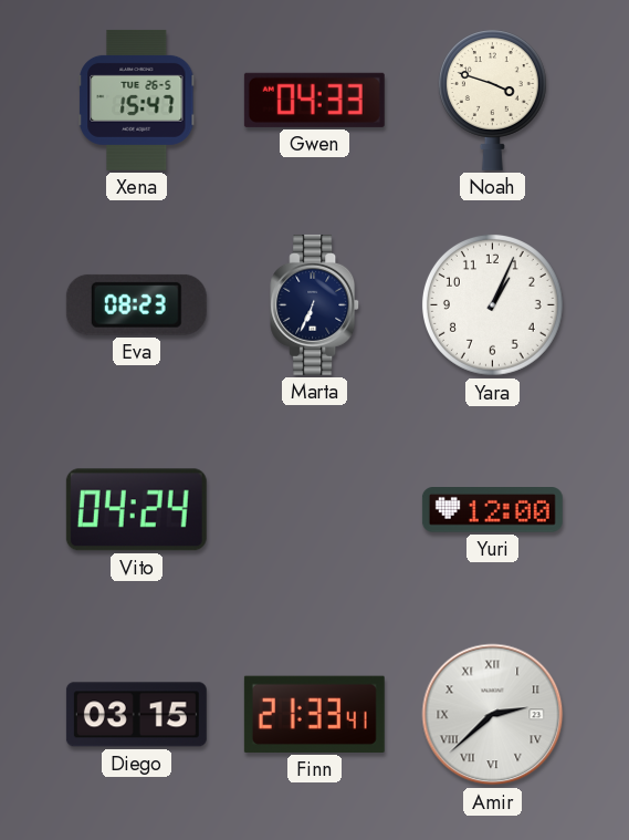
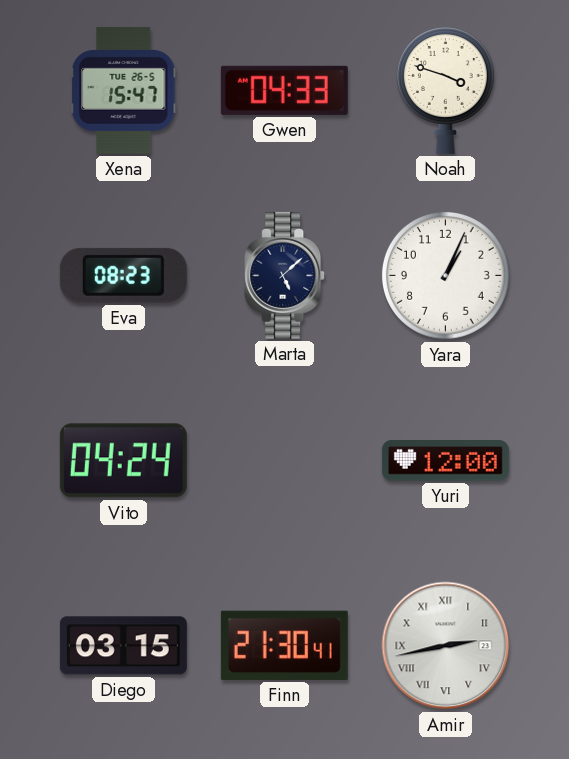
Marta: 6:34 -> 5:08 (285, 275)
Finn: 21:33 -> 21:30 (284, 645)
Amir: 2:38 -> 2:43 (446, 646)
